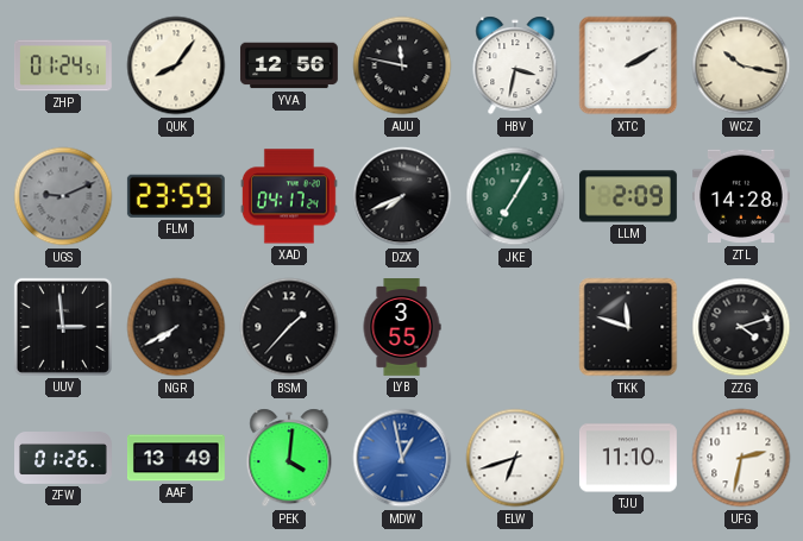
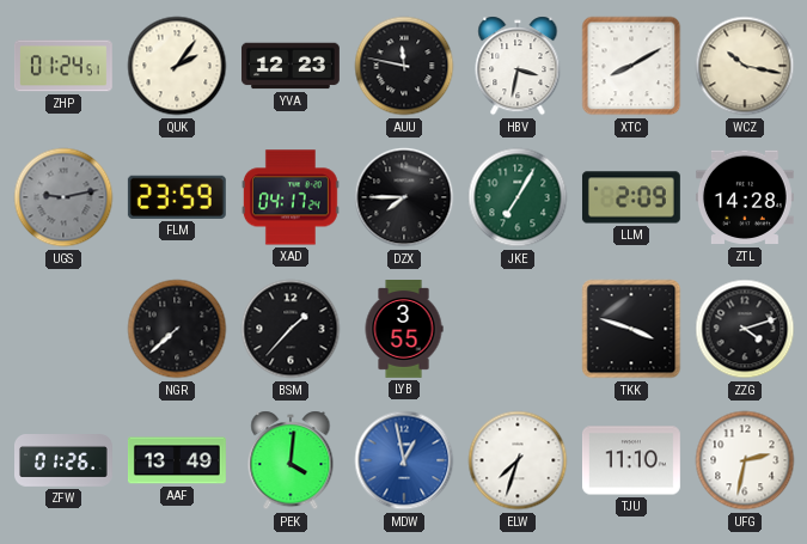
QUK: 8:06 -> 2:06 (177, 66)
YVA: 12:56 -> 12:23 (291, 66)
XTC: 2:10 -> 8:10 (631, 66)
UGS: 9:11 -> 9:13 (63, 197)
DZX: 7:41 -> 7:45 (404, 197)
UUV: 2:59 -> none (63, 327)
NGR: 7:40 -> 7:38 (177, 329)
TKK: 11:48 -> 3:48 (631, 329)
ELW: 6:42 -> 7:33 (518, 460)
